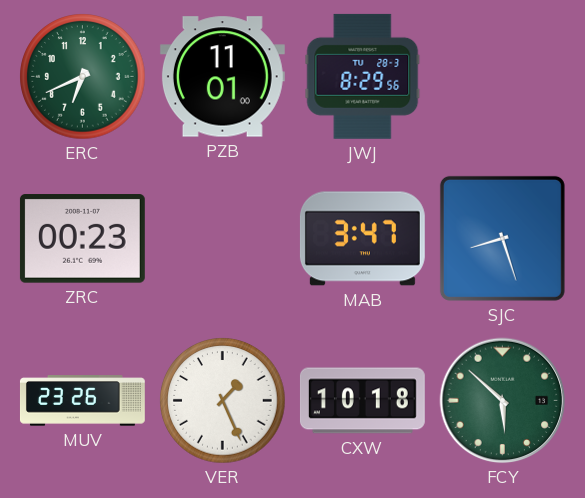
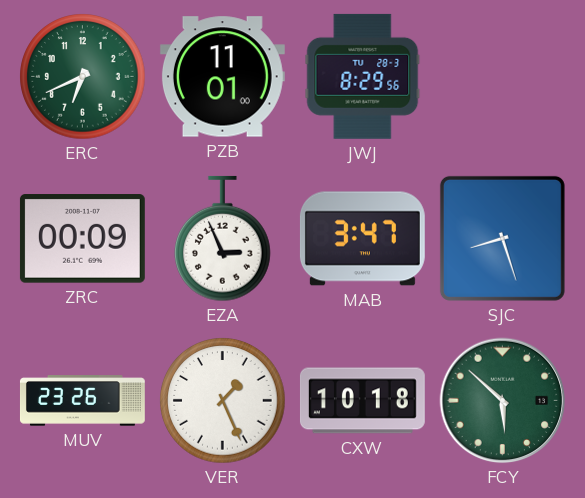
ZRC: 00:23 -> 00:09 (82, 239)
EZA: none -> 2:56 (223, 239)
